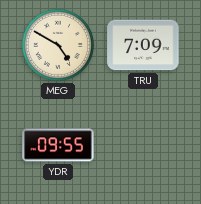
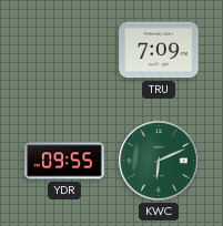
MEG: 4:50 -> none (58, 45)
KWC: none -> 6:11 (159, 161)
